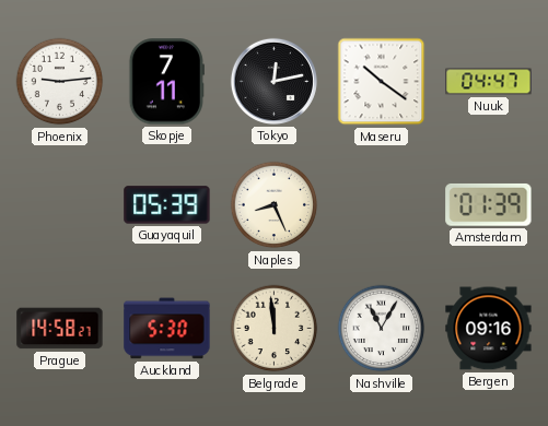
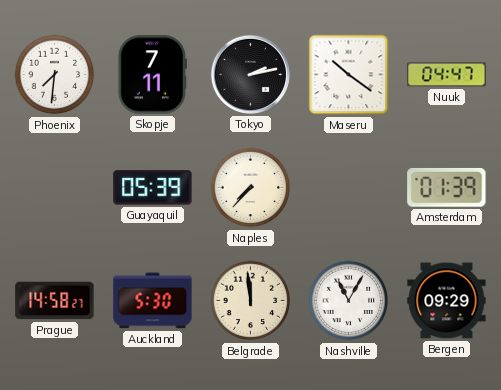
Phoenix: 9:14 -> 7:31 (55, 75)
Tokyo: 12:13 -> 2:13 (250, 74)
Naples: 8:26 -> 7:37 (251, 188)
Bergen: 09:16 -> 09:29 (447, 301)
